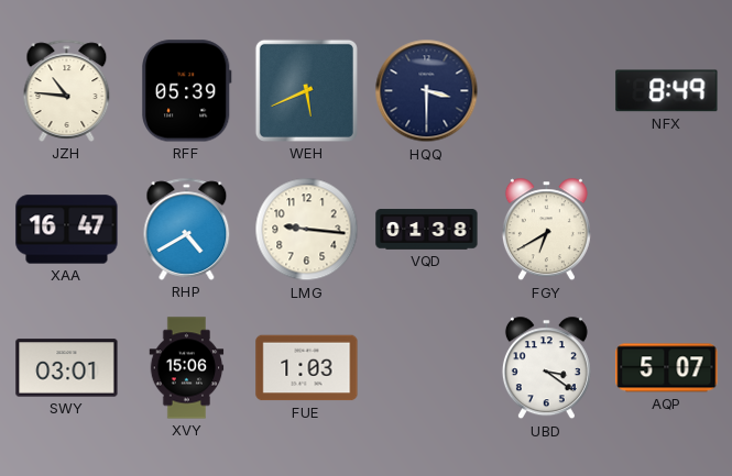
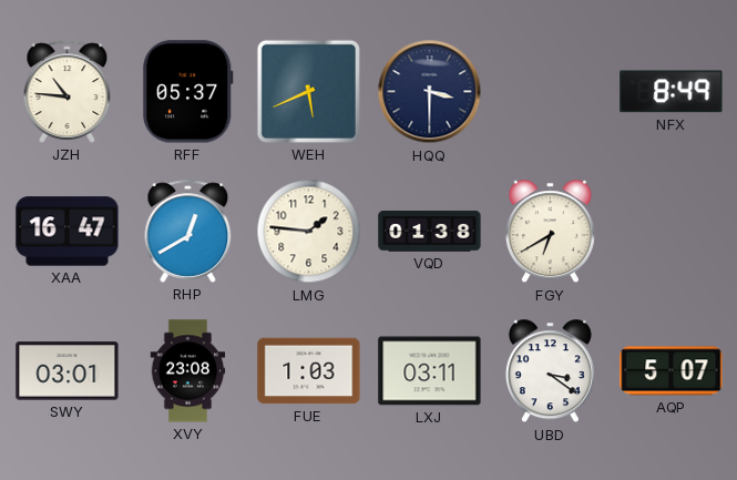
RFF: 05:39 -> 05:37 (188, 92)
RHP: 4:40 -> 12:40 (188, 231)
LMG: 9:16 -> 1:46 (309, 232)
XVY: 15:06 -> 23:08 (188, 371)
LXJ: none -> 03:11 (430, 371)
